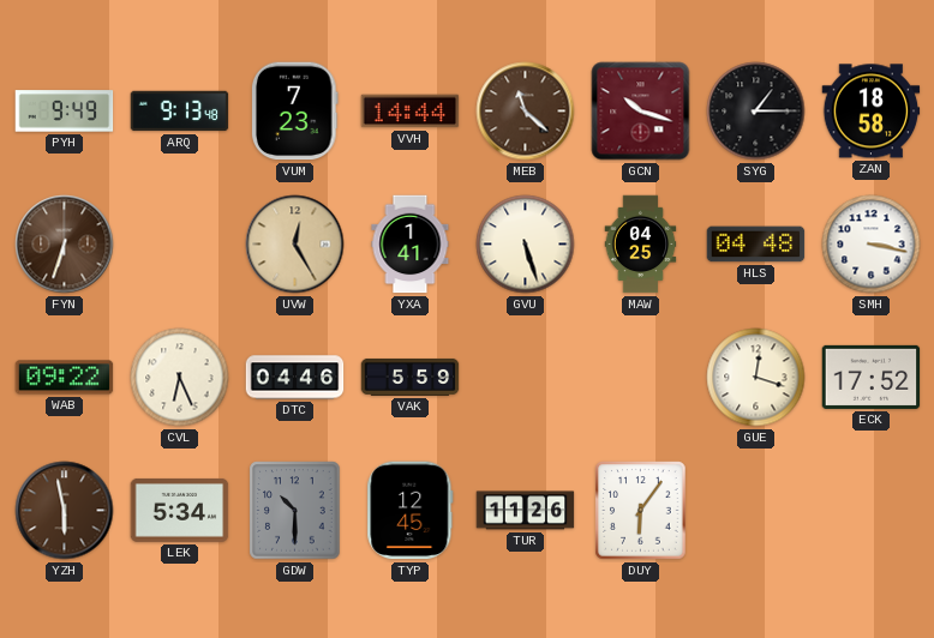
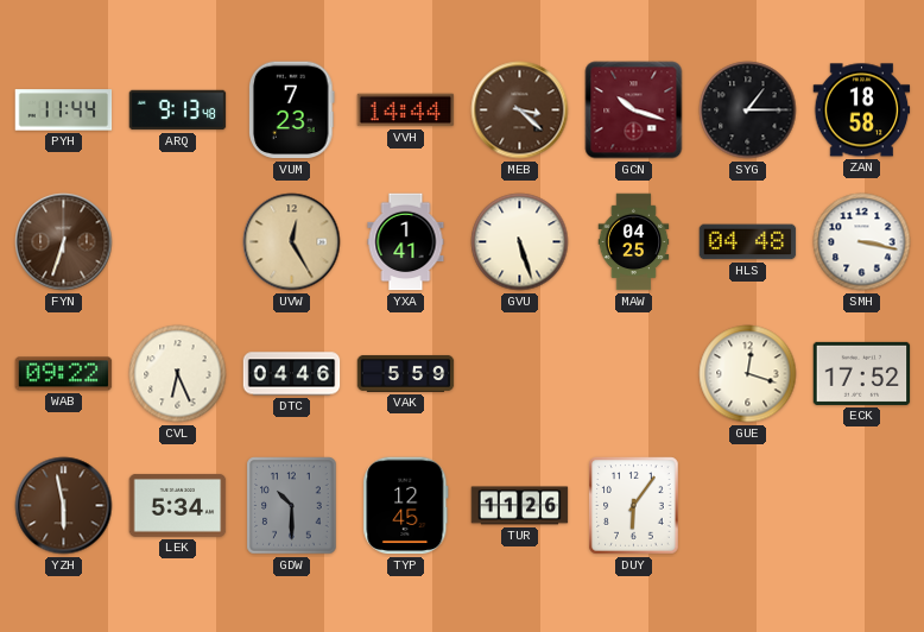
PYH: 9:49 -> 11:44 (64, 110)
MEB: 11:22 -> 3:22 (520, 110)
